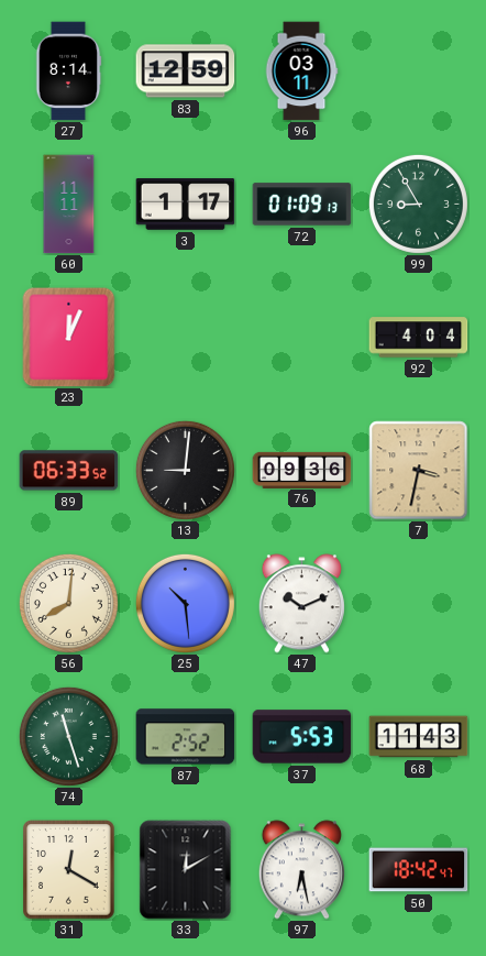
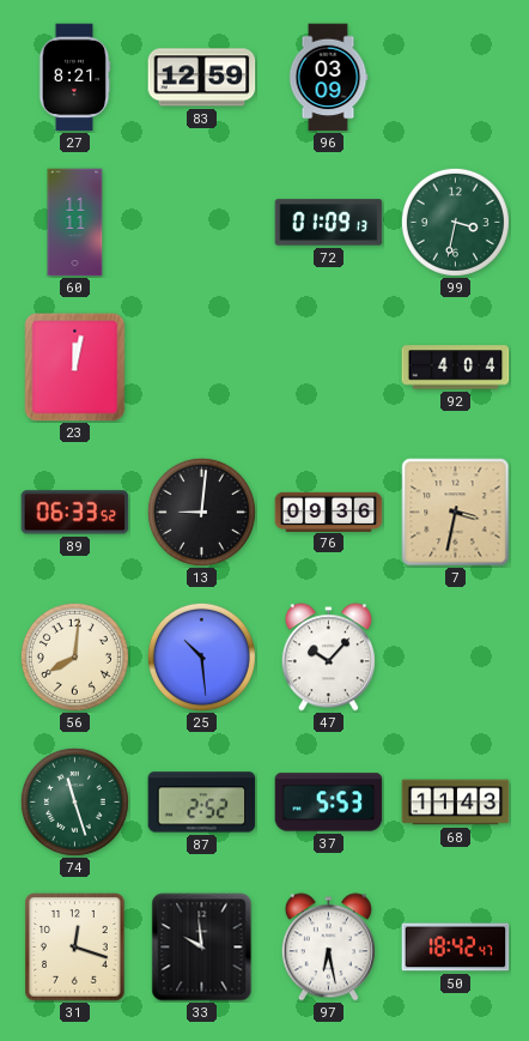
27: 8:14 -> 8:21 (74, 78)
96: 03:11 -> 03:09 (328, 78)
3: 1:17 -> none (186, 205)
99: 8:55 -> 3:32 (455, 222)
23: 12:04 -> 12:02 (75, 368)
47: 10:11 -> 10:07 (328, 658)
31: 12:20 -> 12:18 (75, 948)
33: 12:10 -> 9:59 (202, 948)
